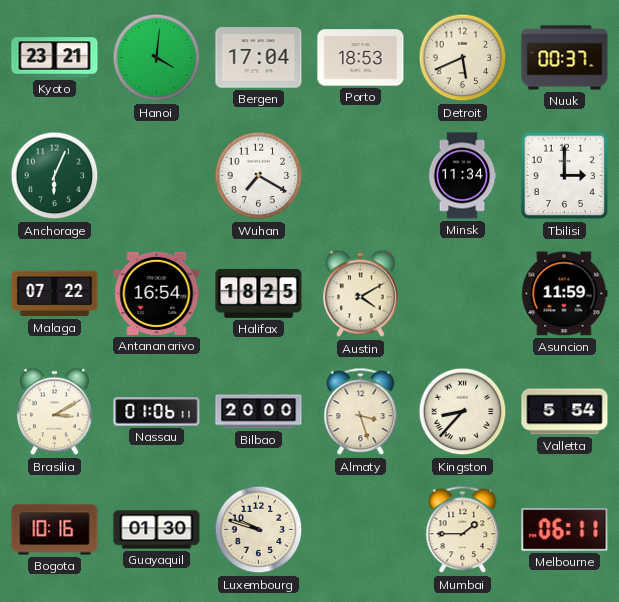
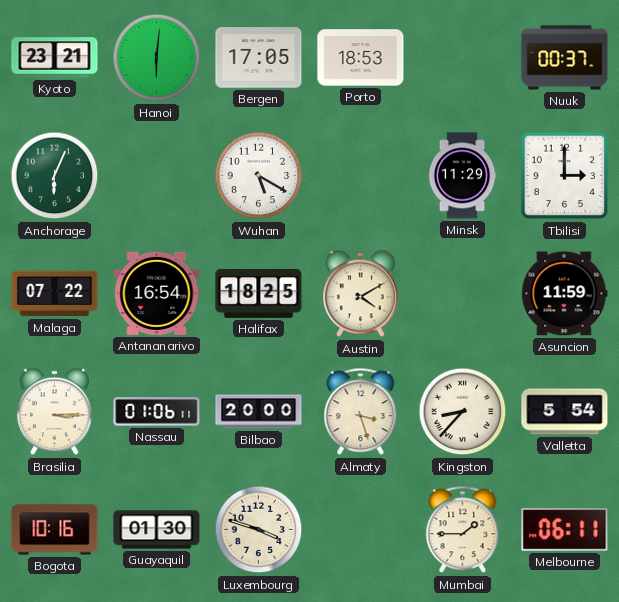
Hanoi: 4:01 -> 6:01 (157, 58)
Bergen: 17:04 -> 17:05 (259, 58)
Detroit: 5:41 -> none (463, 58)
Wuhan: 7:20 -> 5:20 (259, 176)
Minsk: 11:34 -> 11:29 (462, 176)
Brasilia: 3:10 -> 3:15 (54, 412)
Luxembourg: 9:48 -> 3:48 (259, 530)
